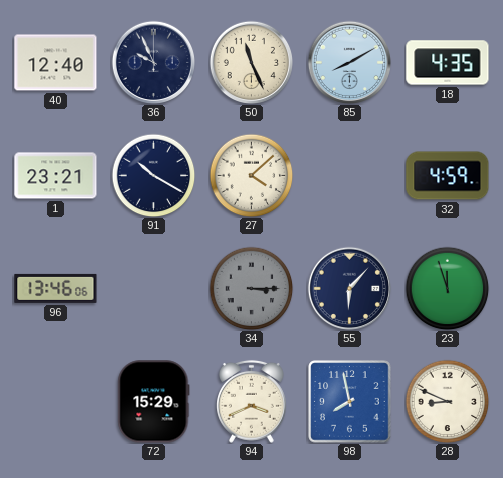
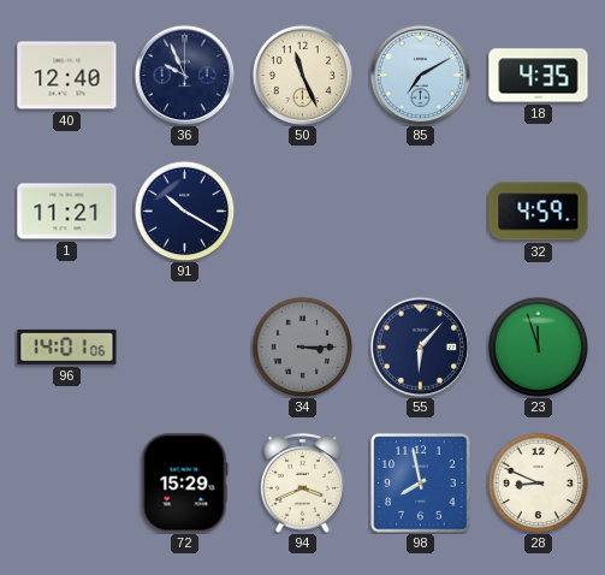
85: 8:10 -> 7:10 (420, 75)
1: 23:21 -> 11:21 (67, 212)
27: 4:08 -> none (251, 175)
96: 13:46 -> 14:01 (67, 346)
